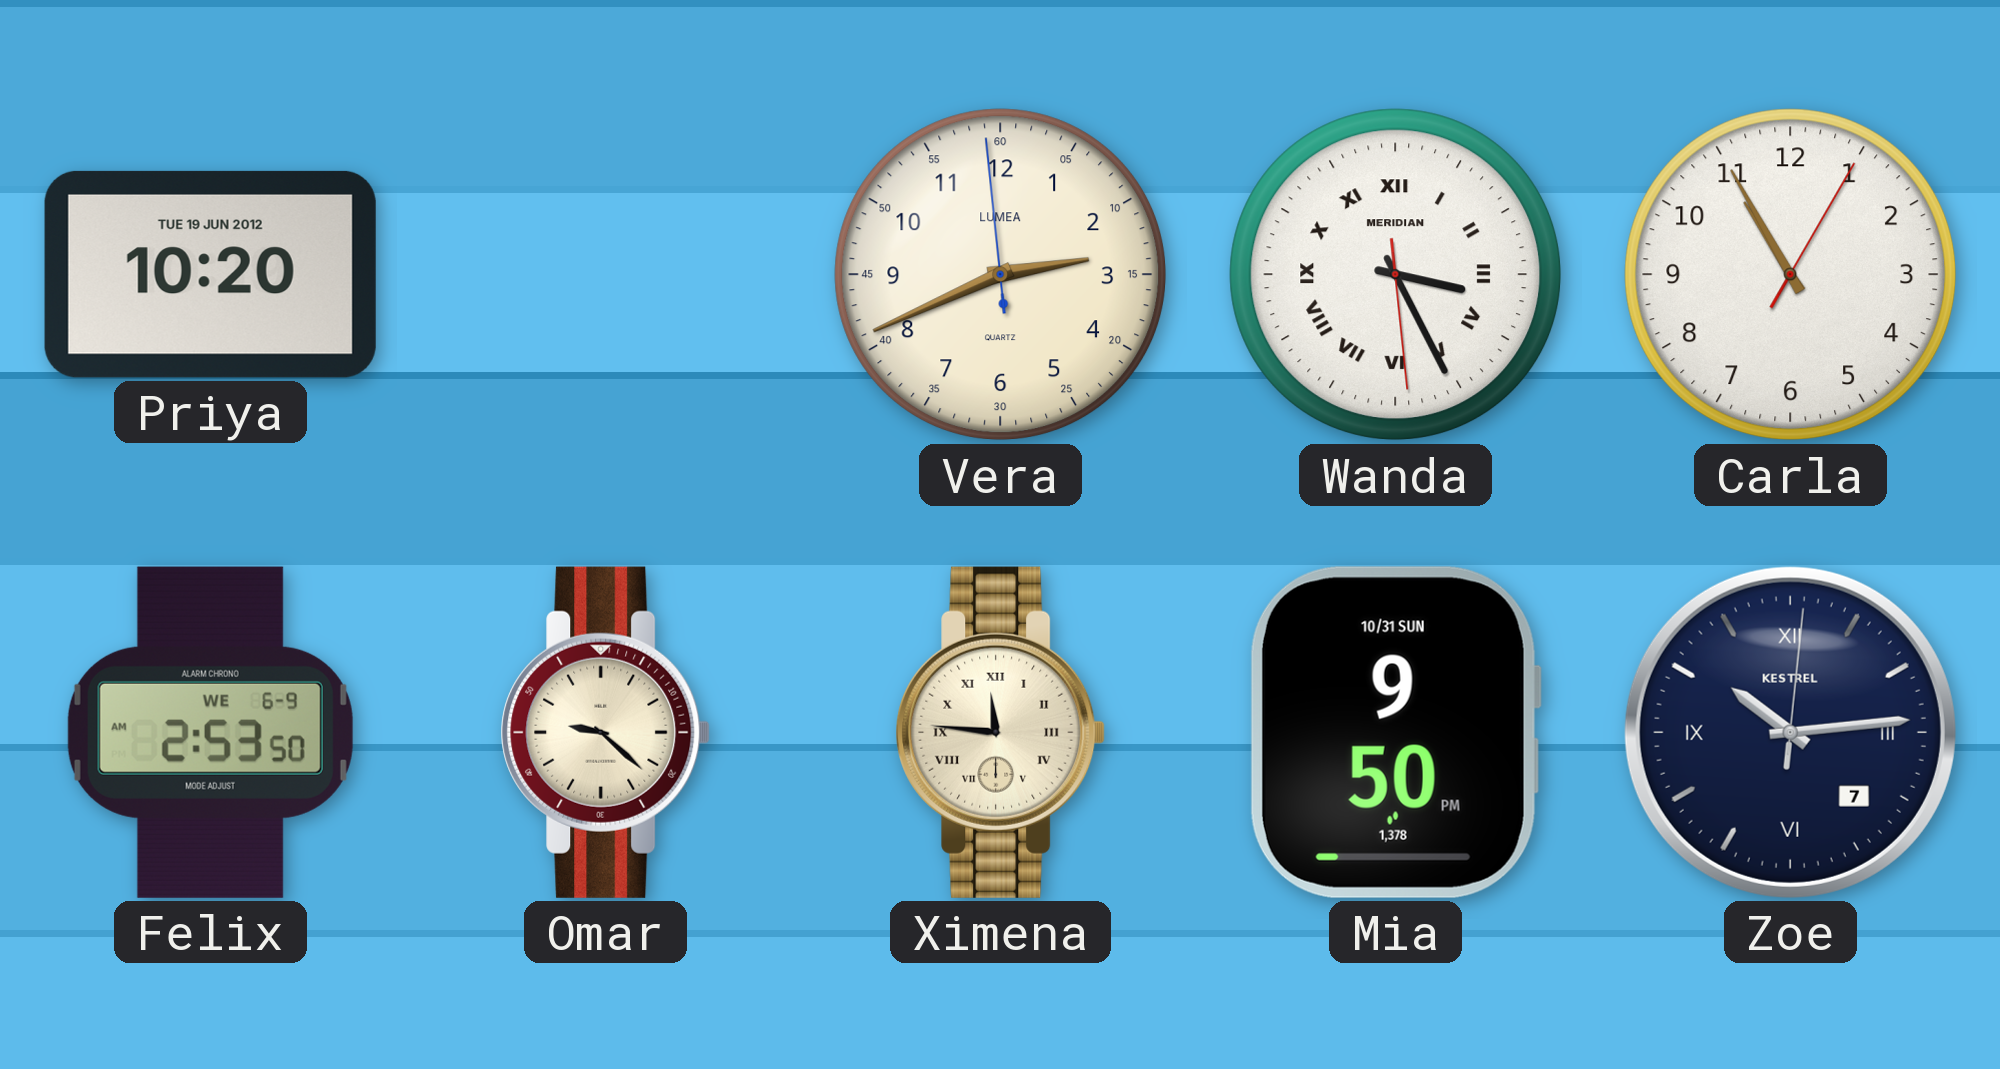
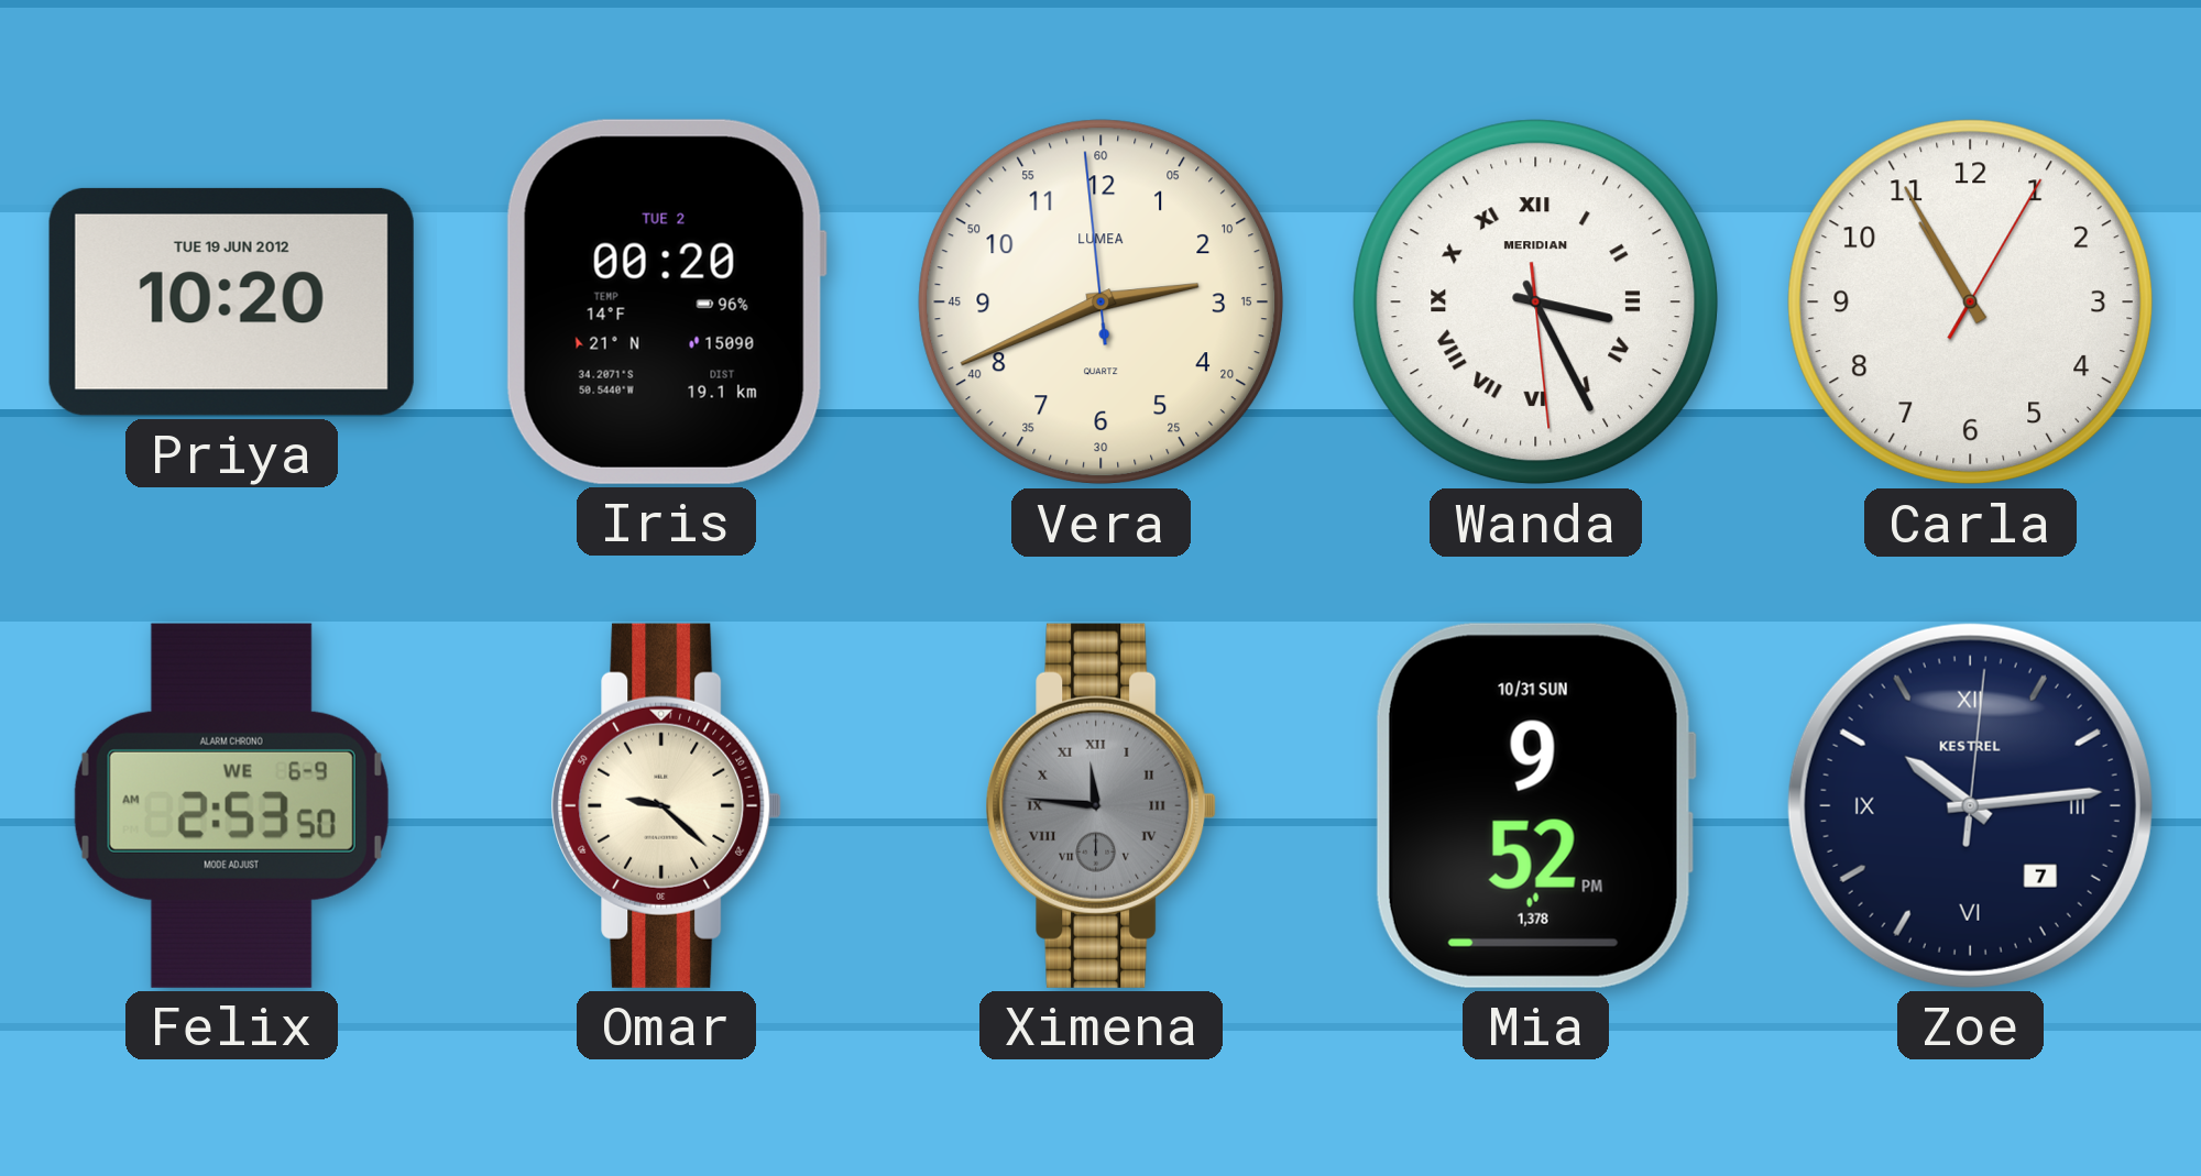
Iris: none -> 00:20 (666, 301)
Ximena dial: cream -> grey (1102, 805)
Mia: 9:50 -> 9:52 (1535, 805)
